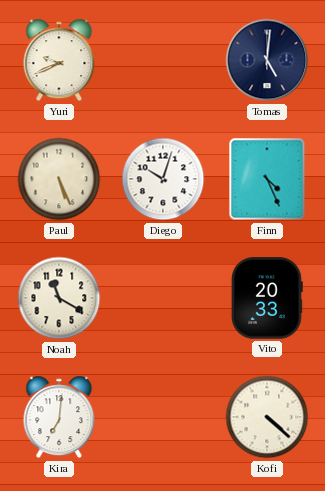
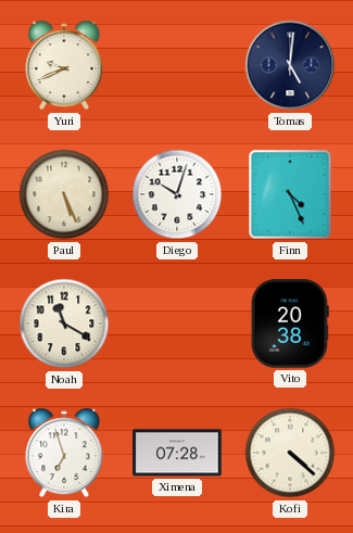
Vito: 20:33 -> 20:38 (291, 323)
Kira: 7:01 -> 6:57 (64, 453)
Ximena: none -> 07:28 (177, 453)
